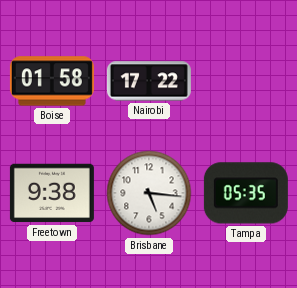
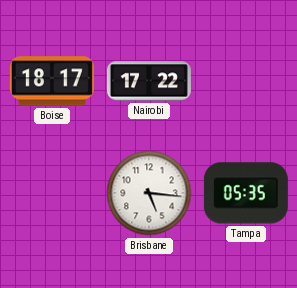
Boise: 01:58 -> 18:17 (52, 81)
Freetown: 9:38 -> none (52, 193)
